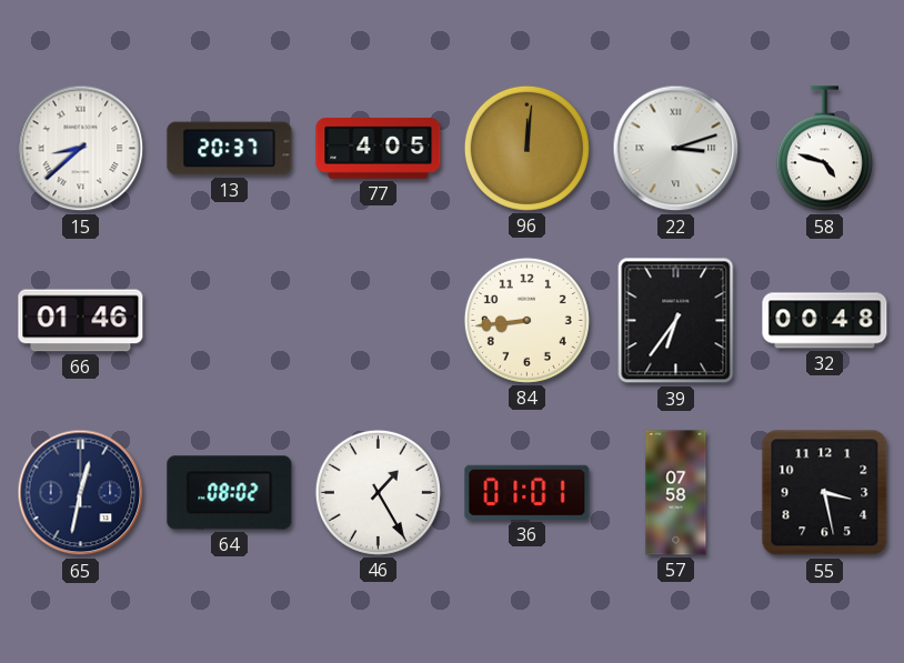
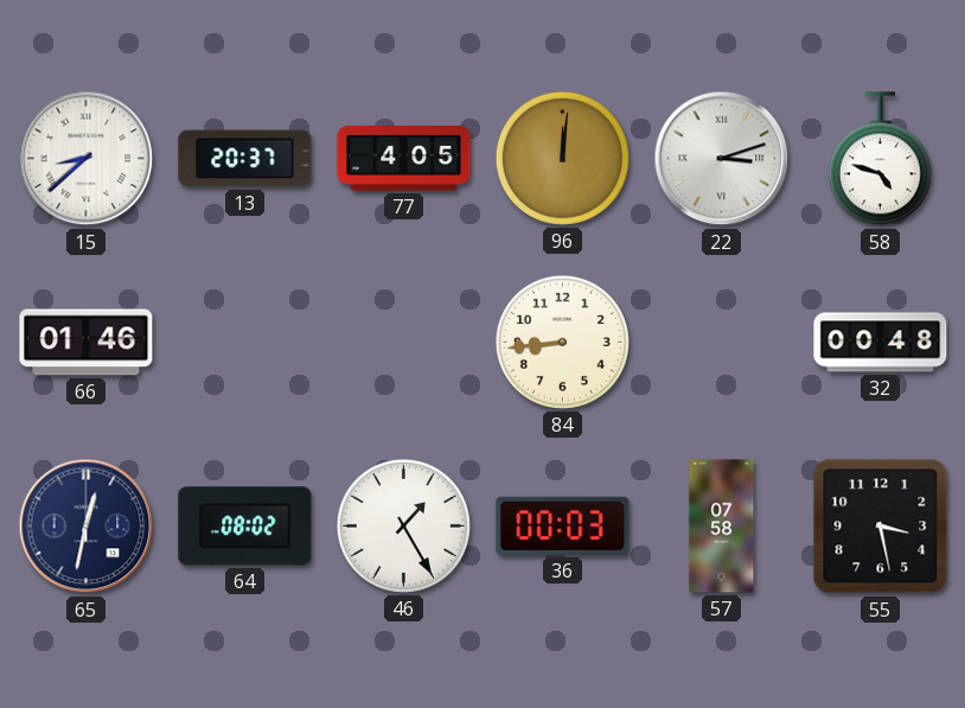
39: 6:36 -> none (676, 321)
36: 01:01 -> 00:03 (563, 525)
